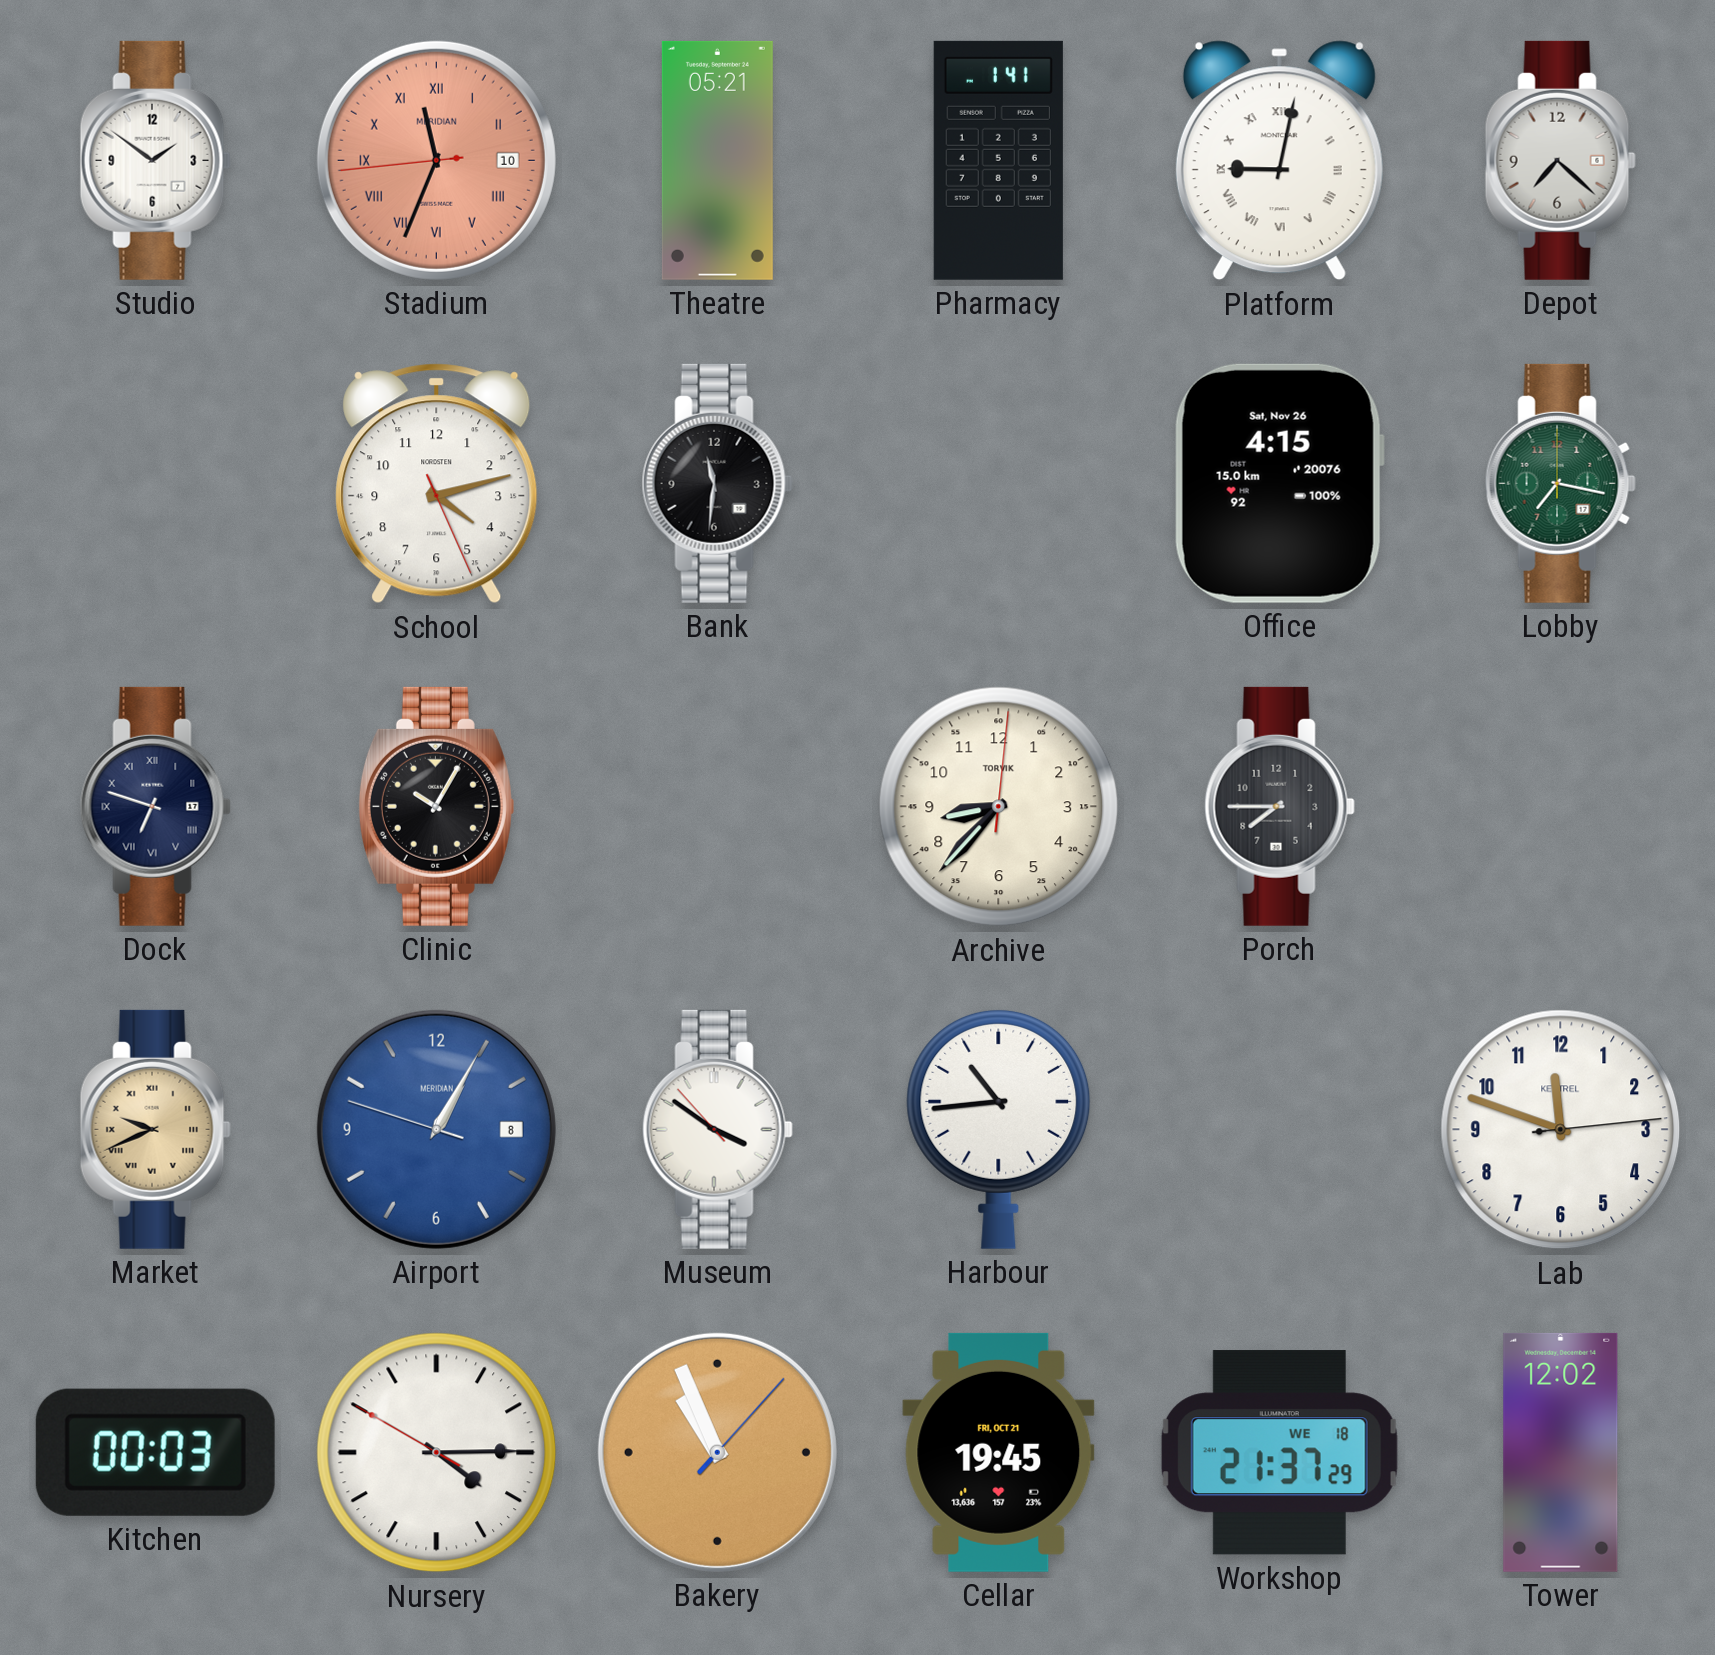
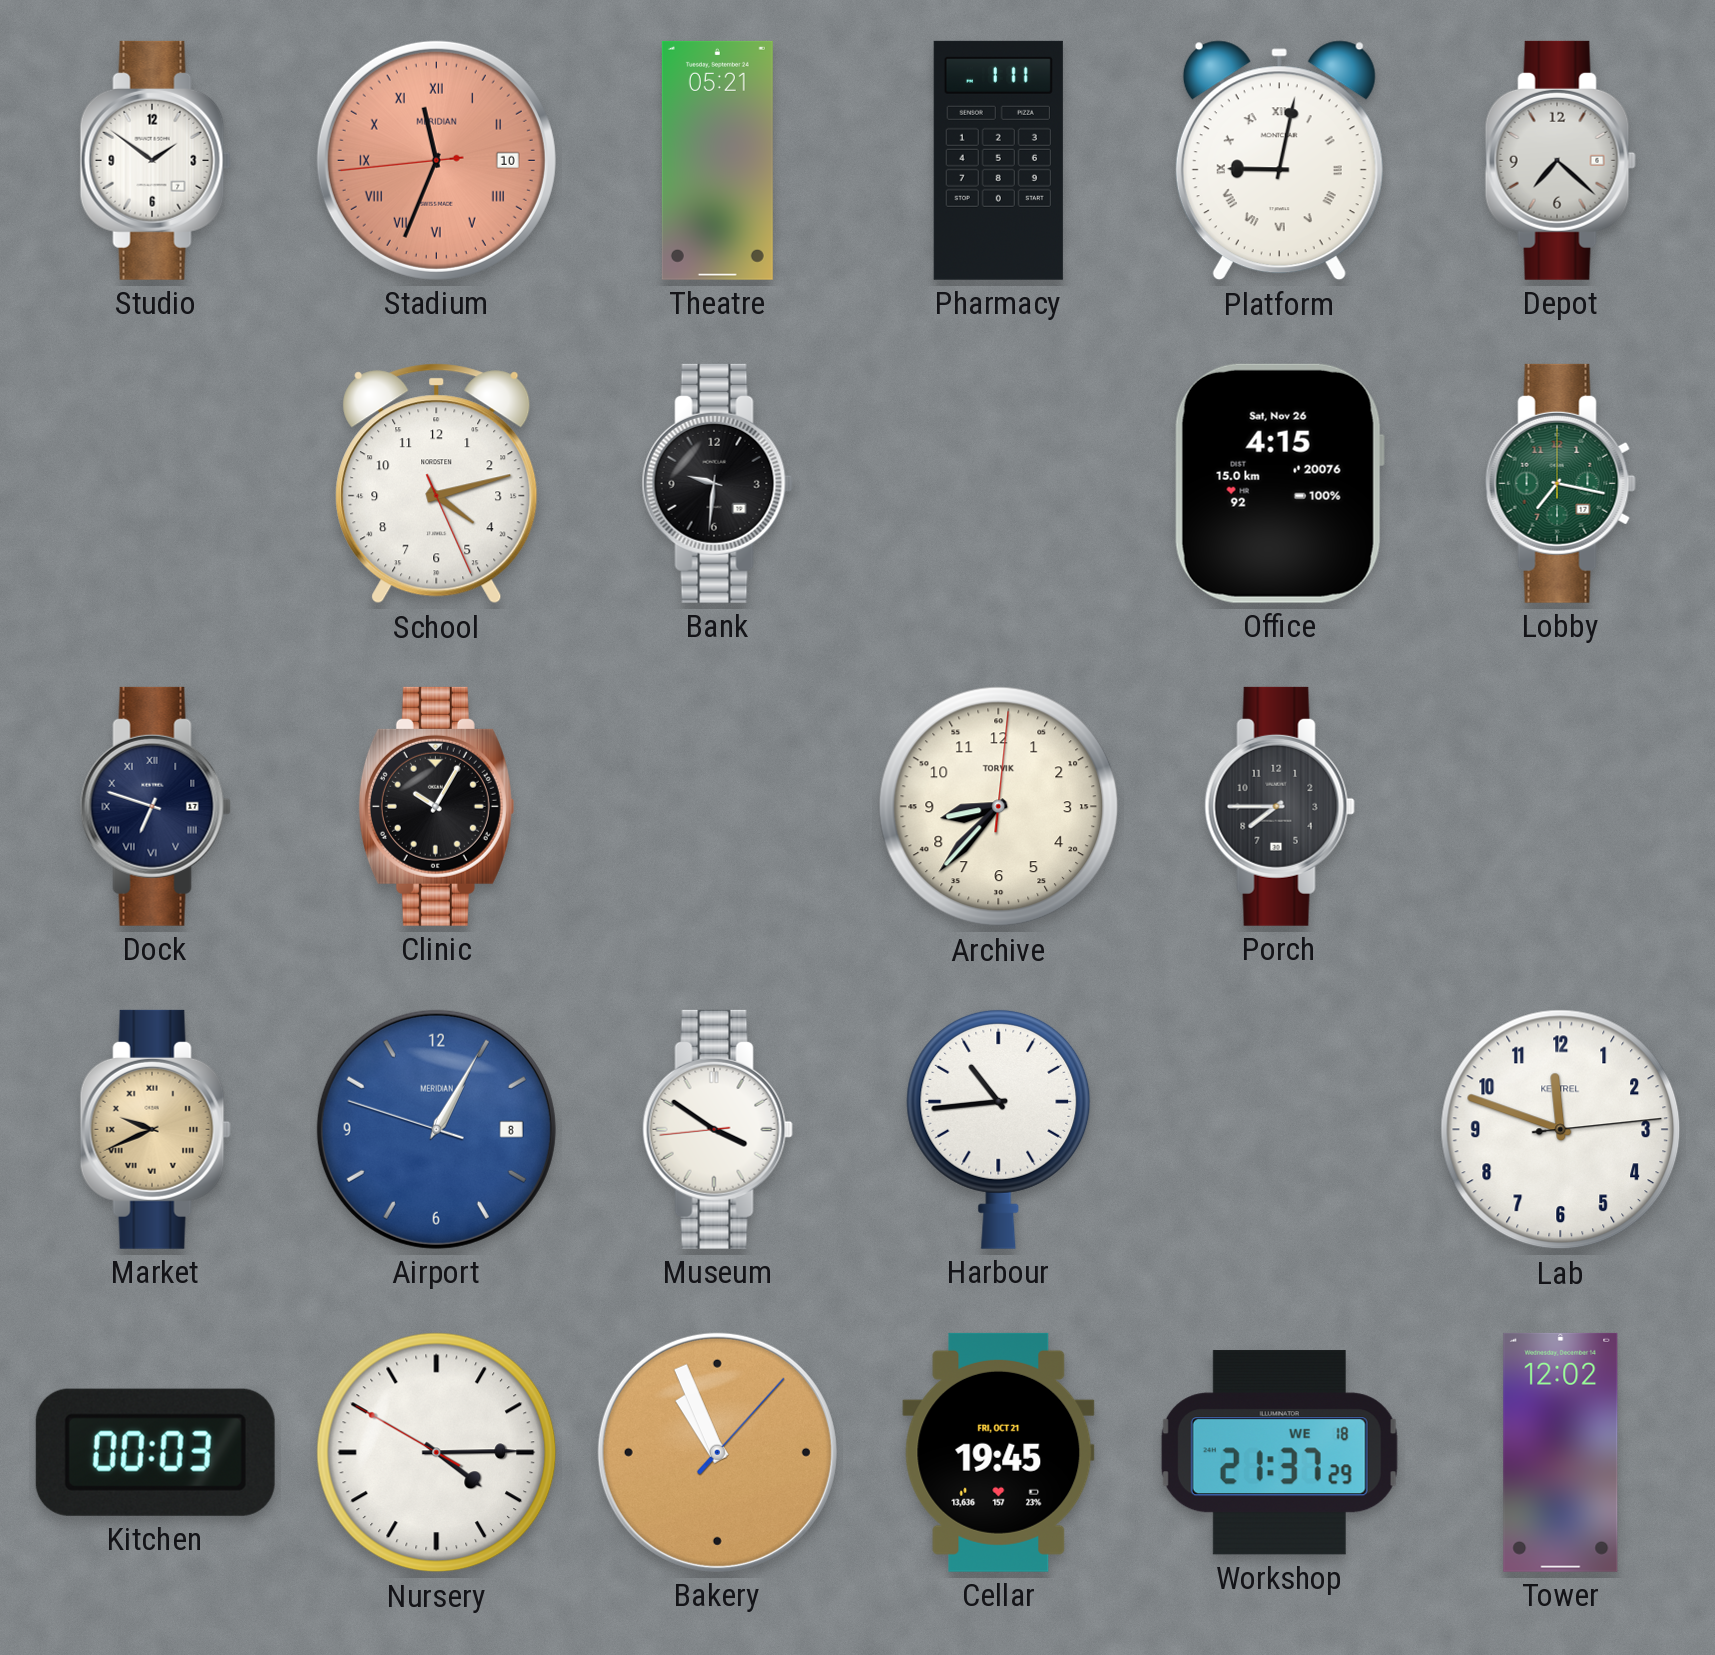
Pharmacy: 1:41 -> 1:11 (998, 160)
Bank: 11:31 -> 9:31 (717, 483)
Museum: 3:50:53 -> 3:50:44 (717, 1129)
